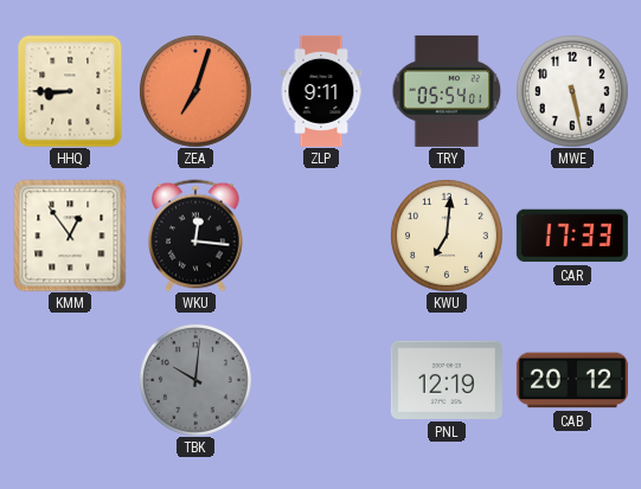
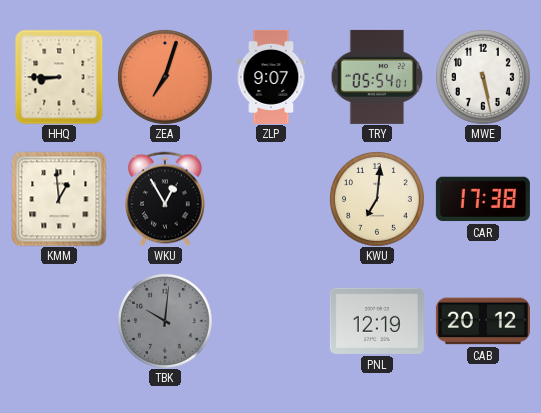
ZLP: 9:11 -> 9:07 (271, 77)
KMM: 12:54 -> 12:59 (59, 199)
WKU: 12:16 -> 12:55 (165, 199)
CAR: 17:33 -> 17:38 (483, 199)
